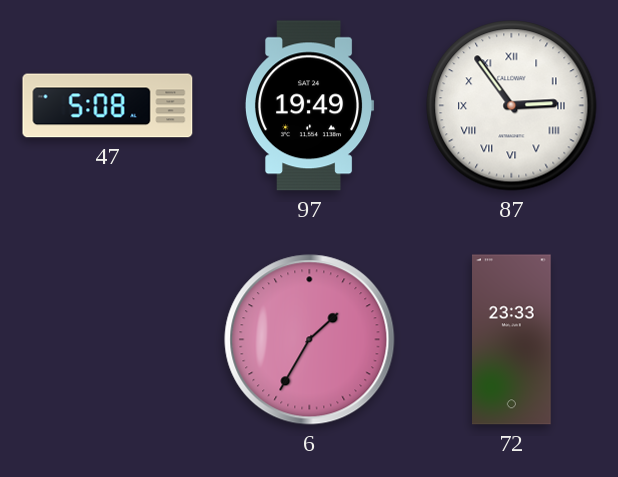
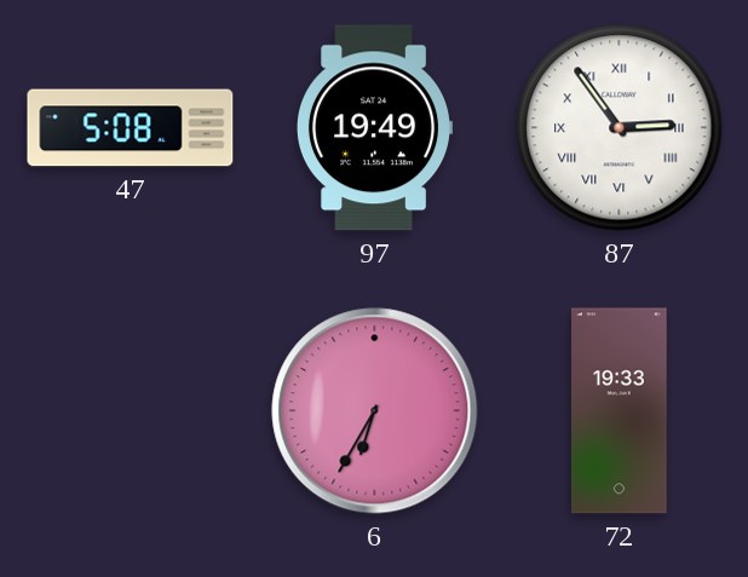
6: 1:35 -> 6:35 (375, 411)
72: 23:33 -> 19:33 (620, 411)
